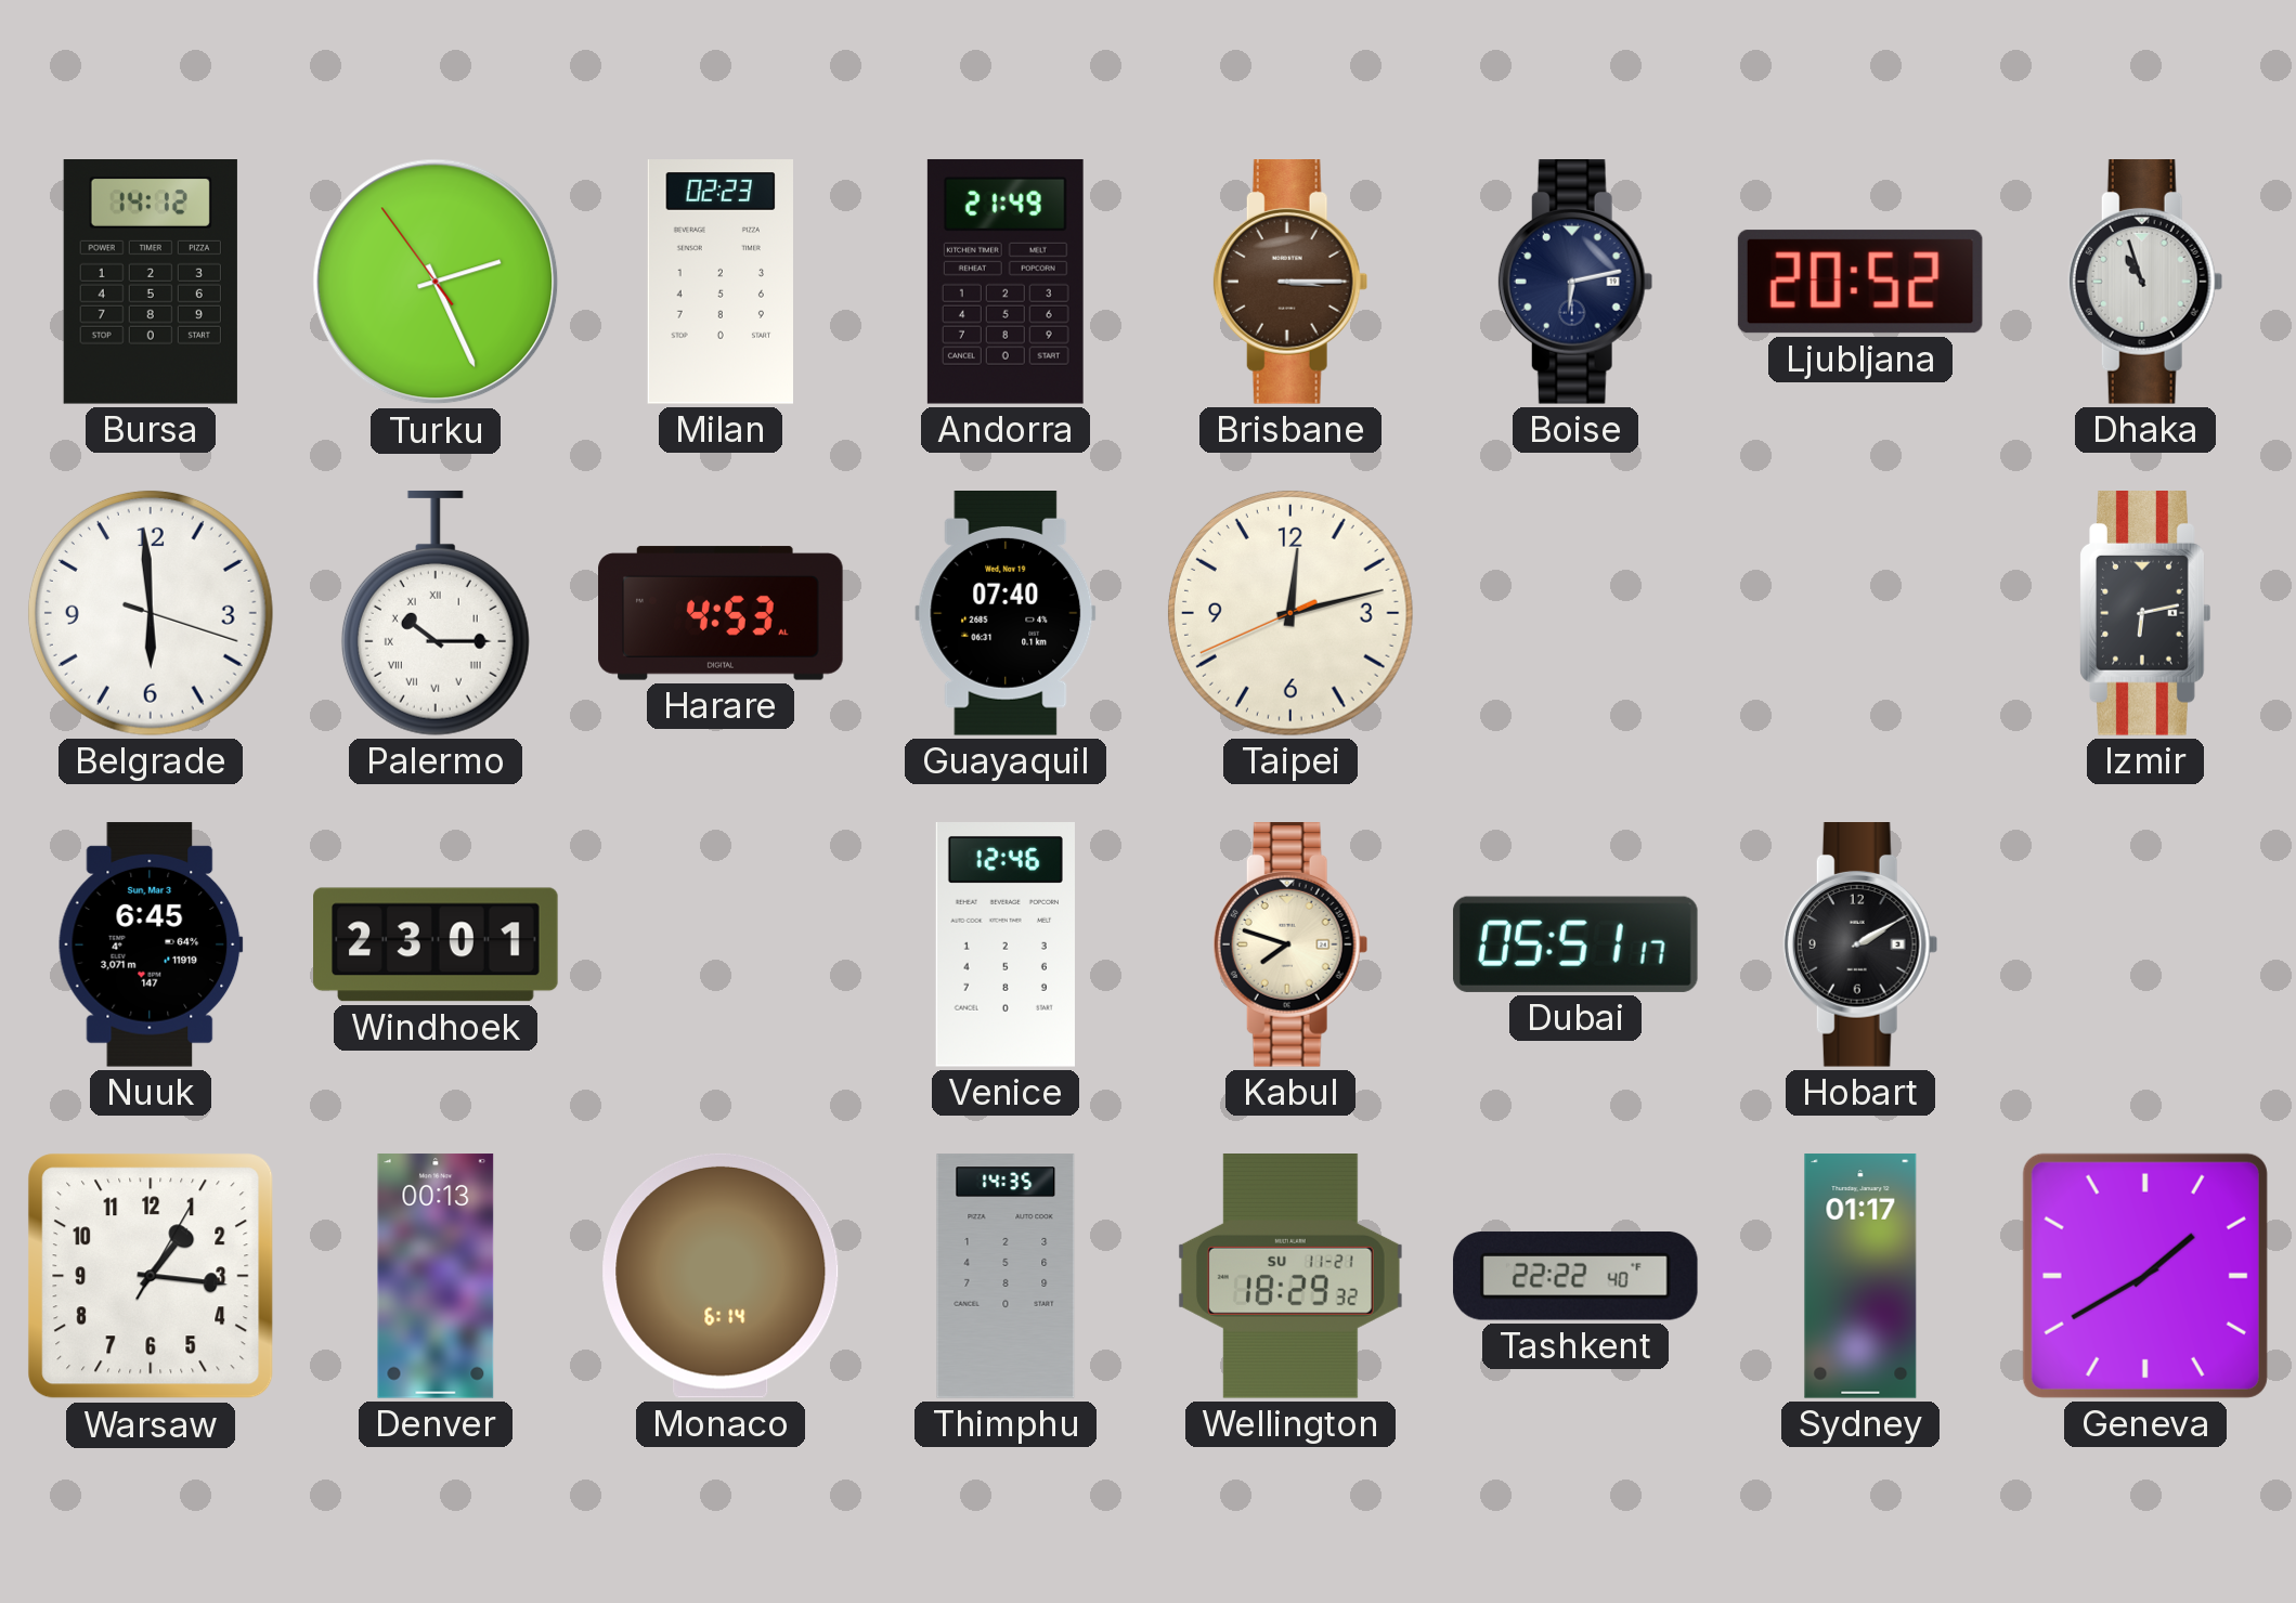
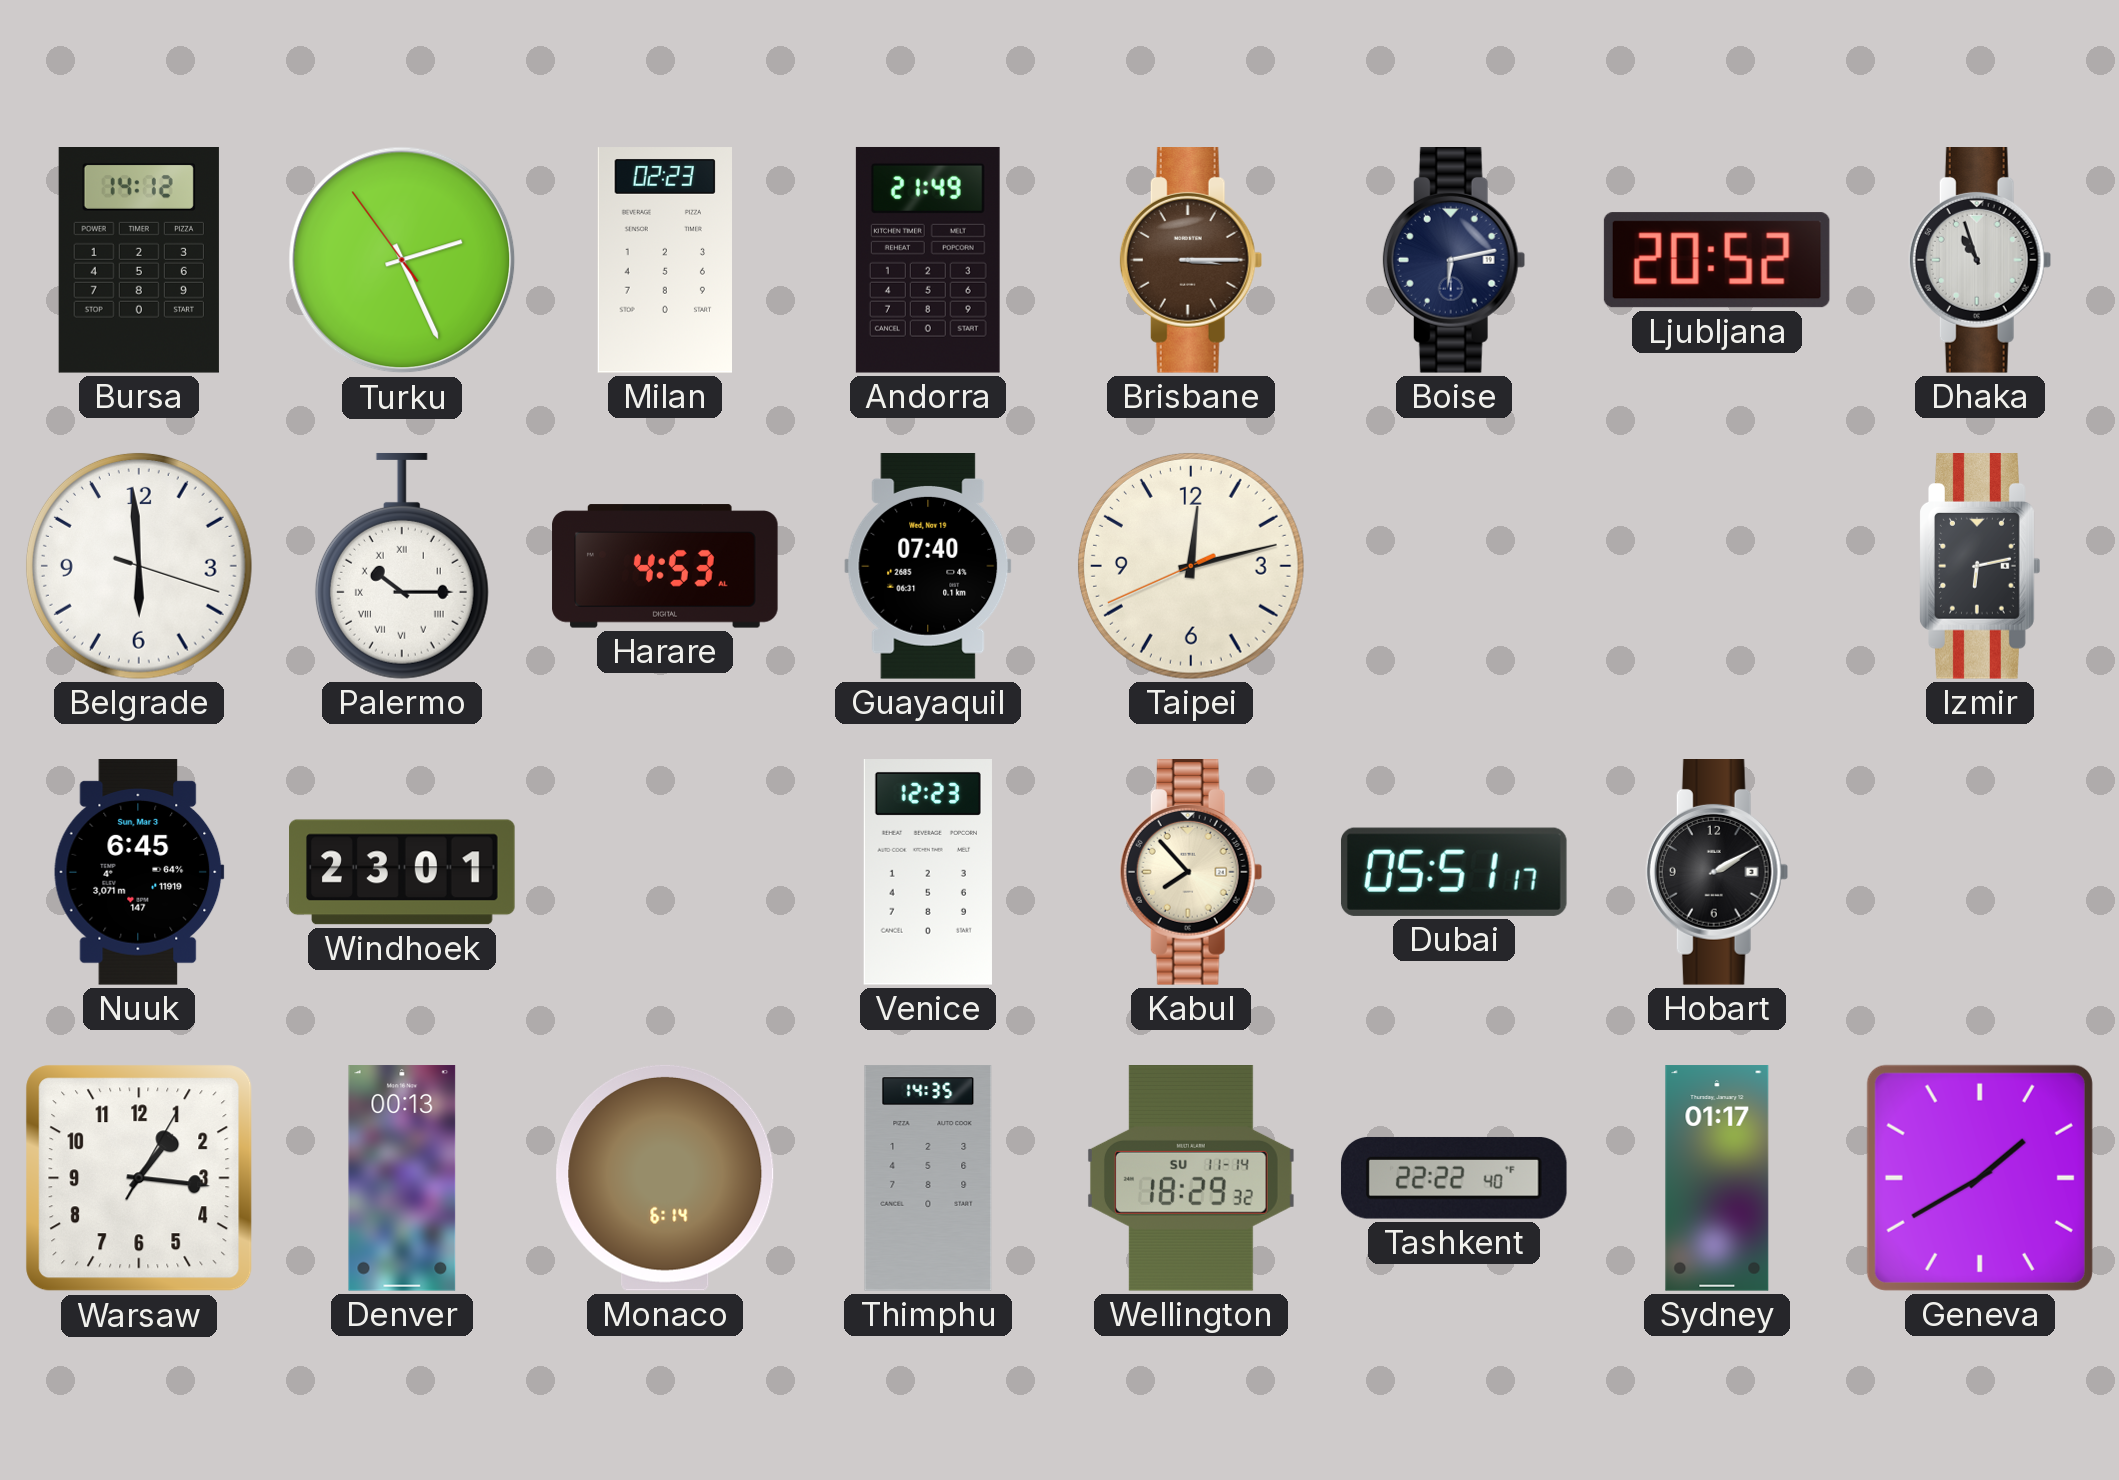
Venice: 12:46 -> 12:23 (928, 873)
Kabul: 7:48 -> 7:53 (1191, 873)
Wellington date: SU 11-21 -> SU 11-14 (1191, 1179)
